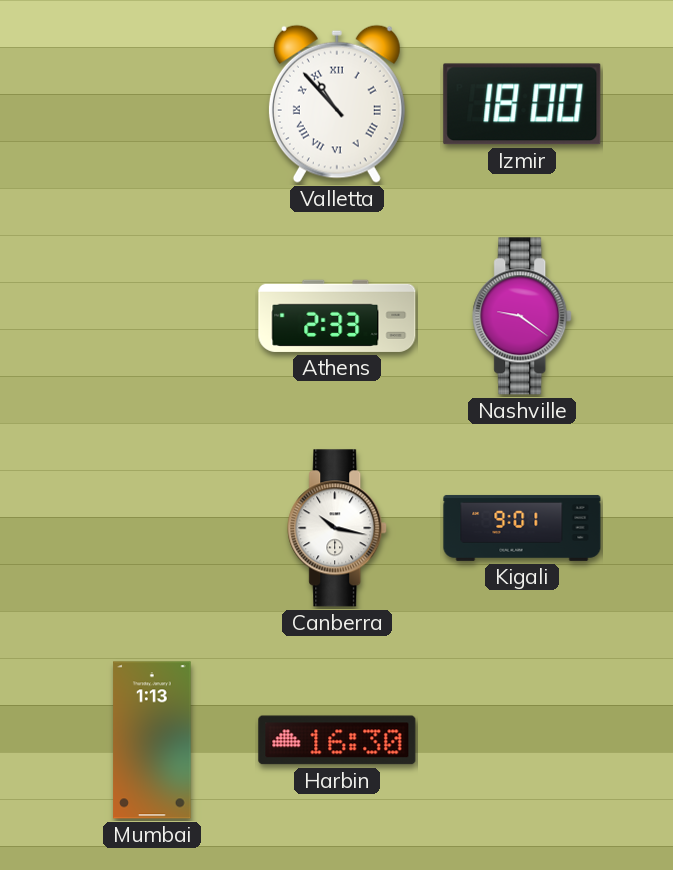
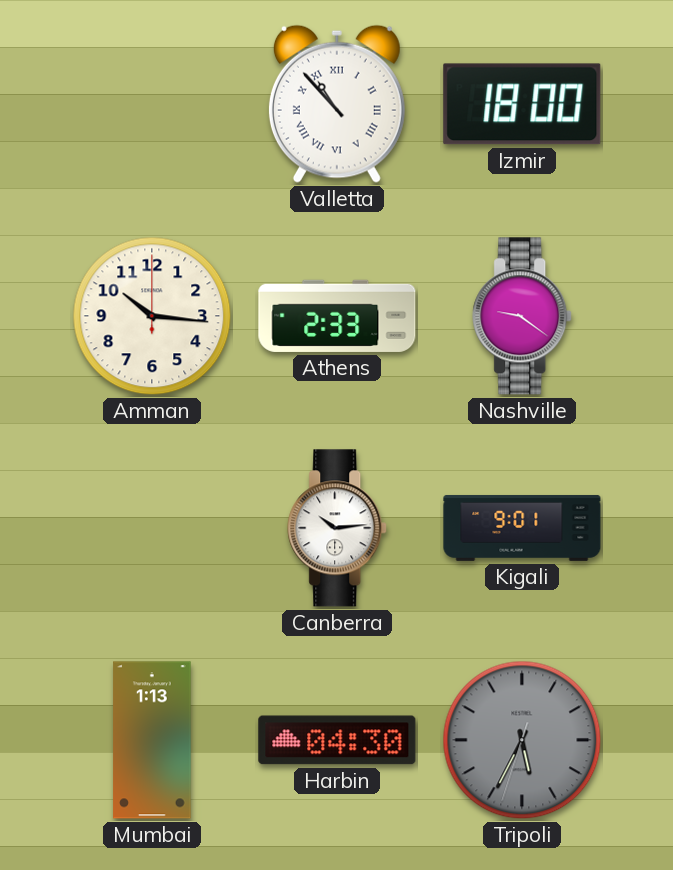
Amman: none -> 10:16 (152, 316)
Canberra: 10:17 -> 10:14 (338, 528)
Harbin: 16:30 -> 04:30 (337, 740)
Tripoli: none -> 5:34 (522, 740)
